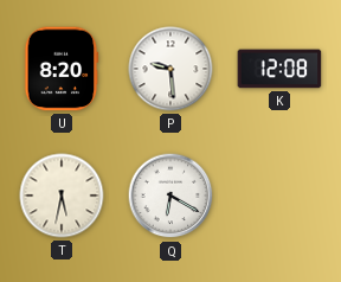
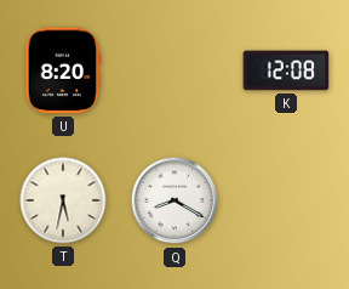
P: 9:29 -> none (170, 69)
Q: 6:20 -> 8:20 (174, 200)
